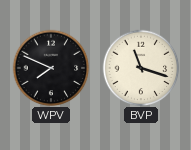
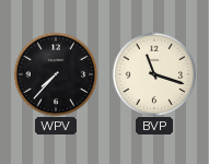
WPV: 7:49 -> 7:37 (56, 74)
